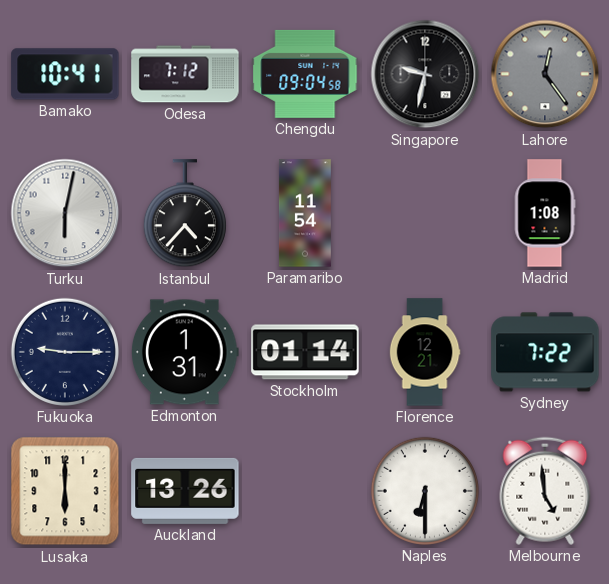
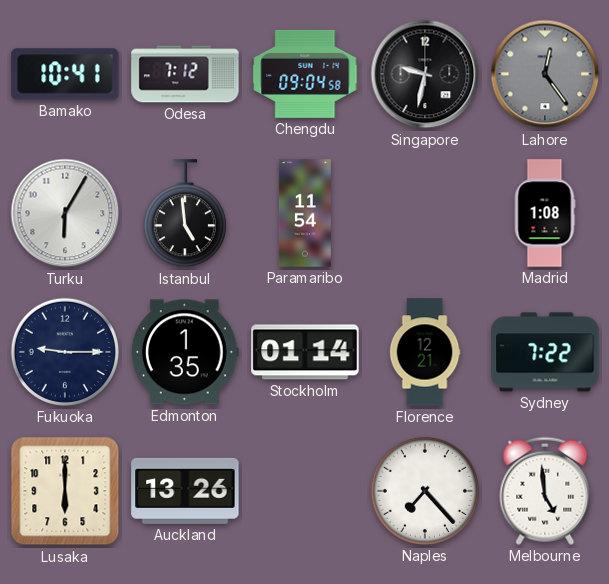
Turku: 6:02 -> 6:05 (65, 213)
Istanbul: 4:37 -> 4:59 (185, 214)
Edmonton: 1:31 -> 1:35 (185, 352)
Naples: 6:30 -> 7:23 (425, 491)
